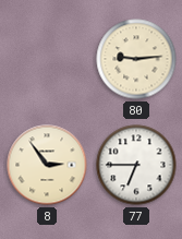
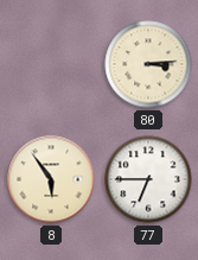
80: 9:14 -> 3:14 (148, 64)
8: 2:54 -> 5:54 (51, 179)
